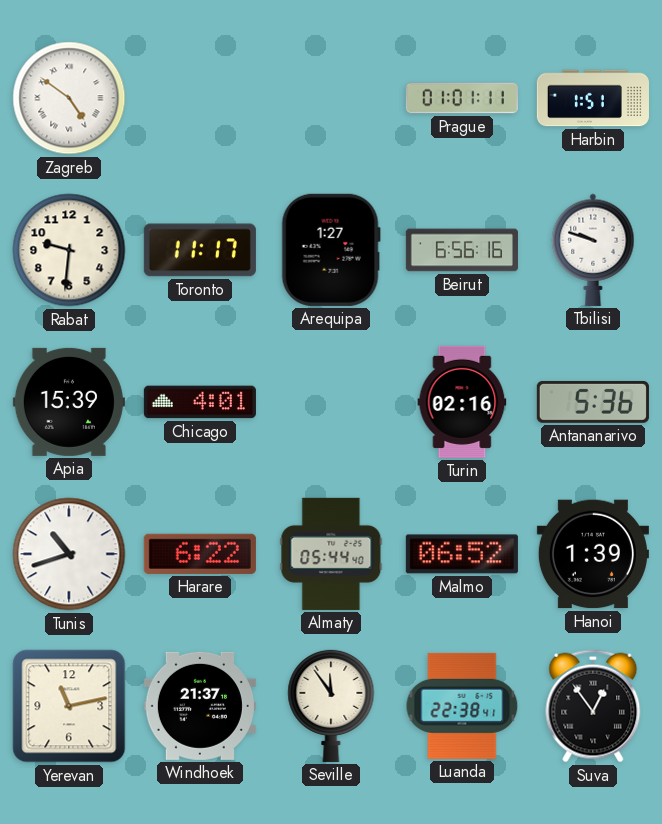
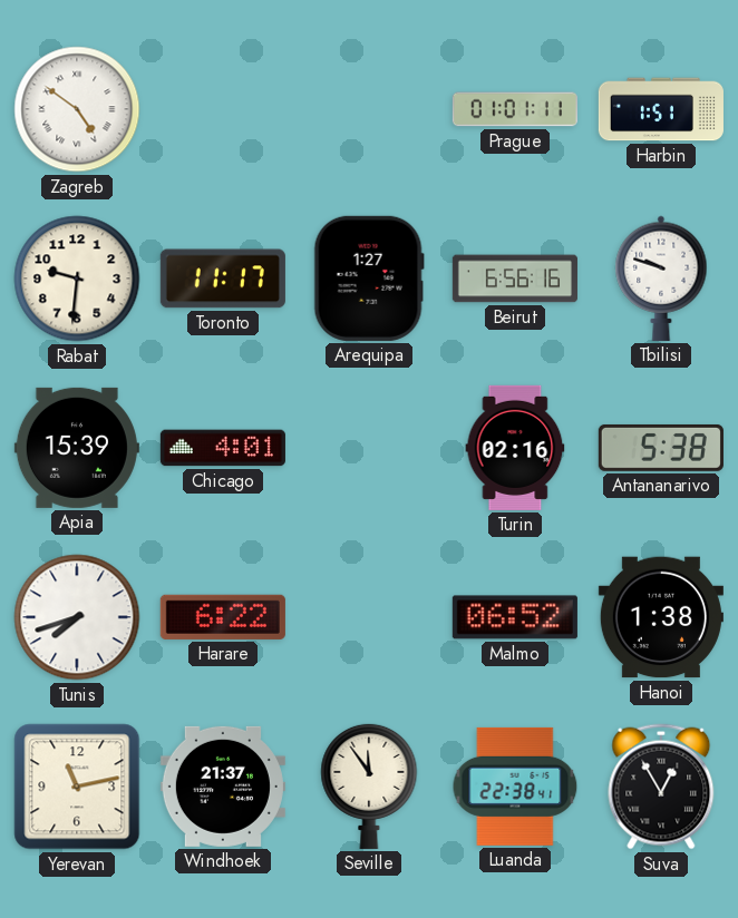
Antananarivo: 5:36 -> 5:38 (661, 448)
Tunis: 10:42 -> 7:42 (77, 617)
Almaty: 05:44 -> none (331, 554)
Hanoi: 1:39 -> 1:38 (661, 617)
Suva: 12:54 -> 12:55 (661, 787)
